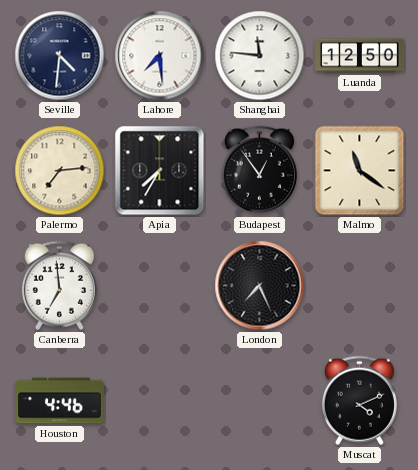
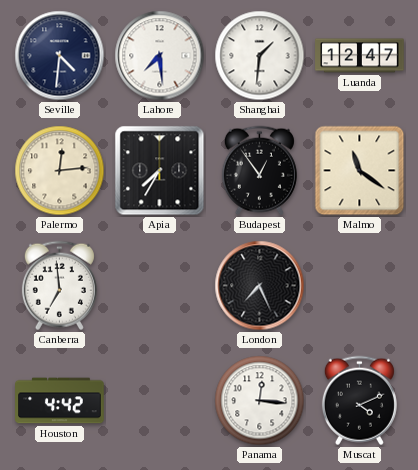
Shanghai: 11:46 -> 1:31 (260, 56)
Luanda: 12:50 -> 12:47 (360, 56)
Palermo: 7:14 -> 12:14 (60, 171)
Houston: 4:46 -> 4:42 (60, 401)
Panama: none -> 12:16 (260, 401)
